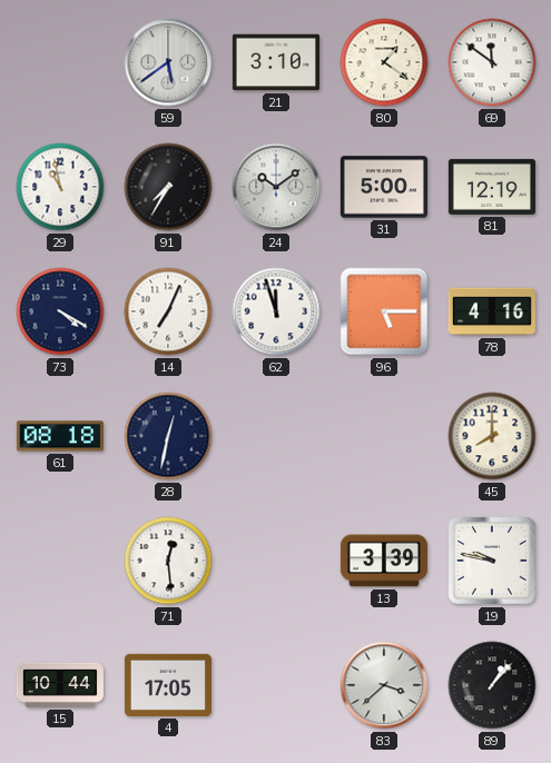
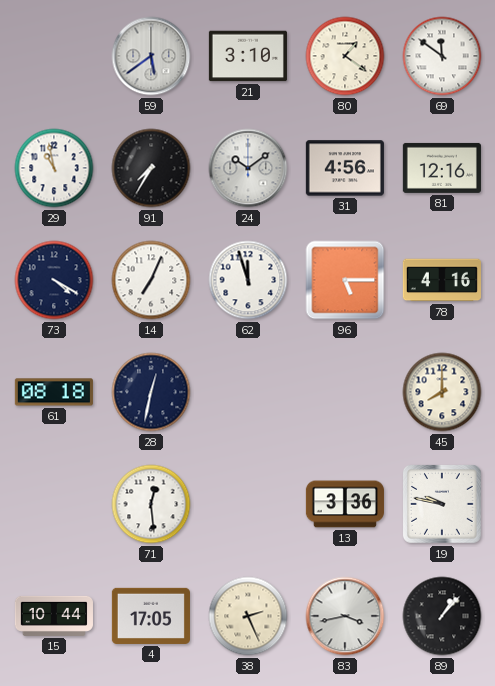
31: 5:00 -> 4:56 (345, 168)
81: 12:19 -> 12:16 (442, 168)
13: 3:39 -> 3:36 (345, 504)
38: none -> 2:26 (248, 616)
83: 3:38 -> 3:43 (345, 616)
